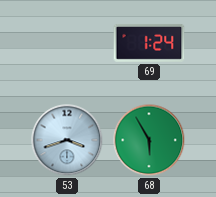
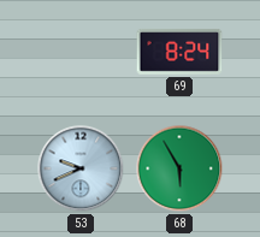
69: 1:24 -> 8:24 (179, 52)
53: 3:42 -> 9:41 (81, 168)
